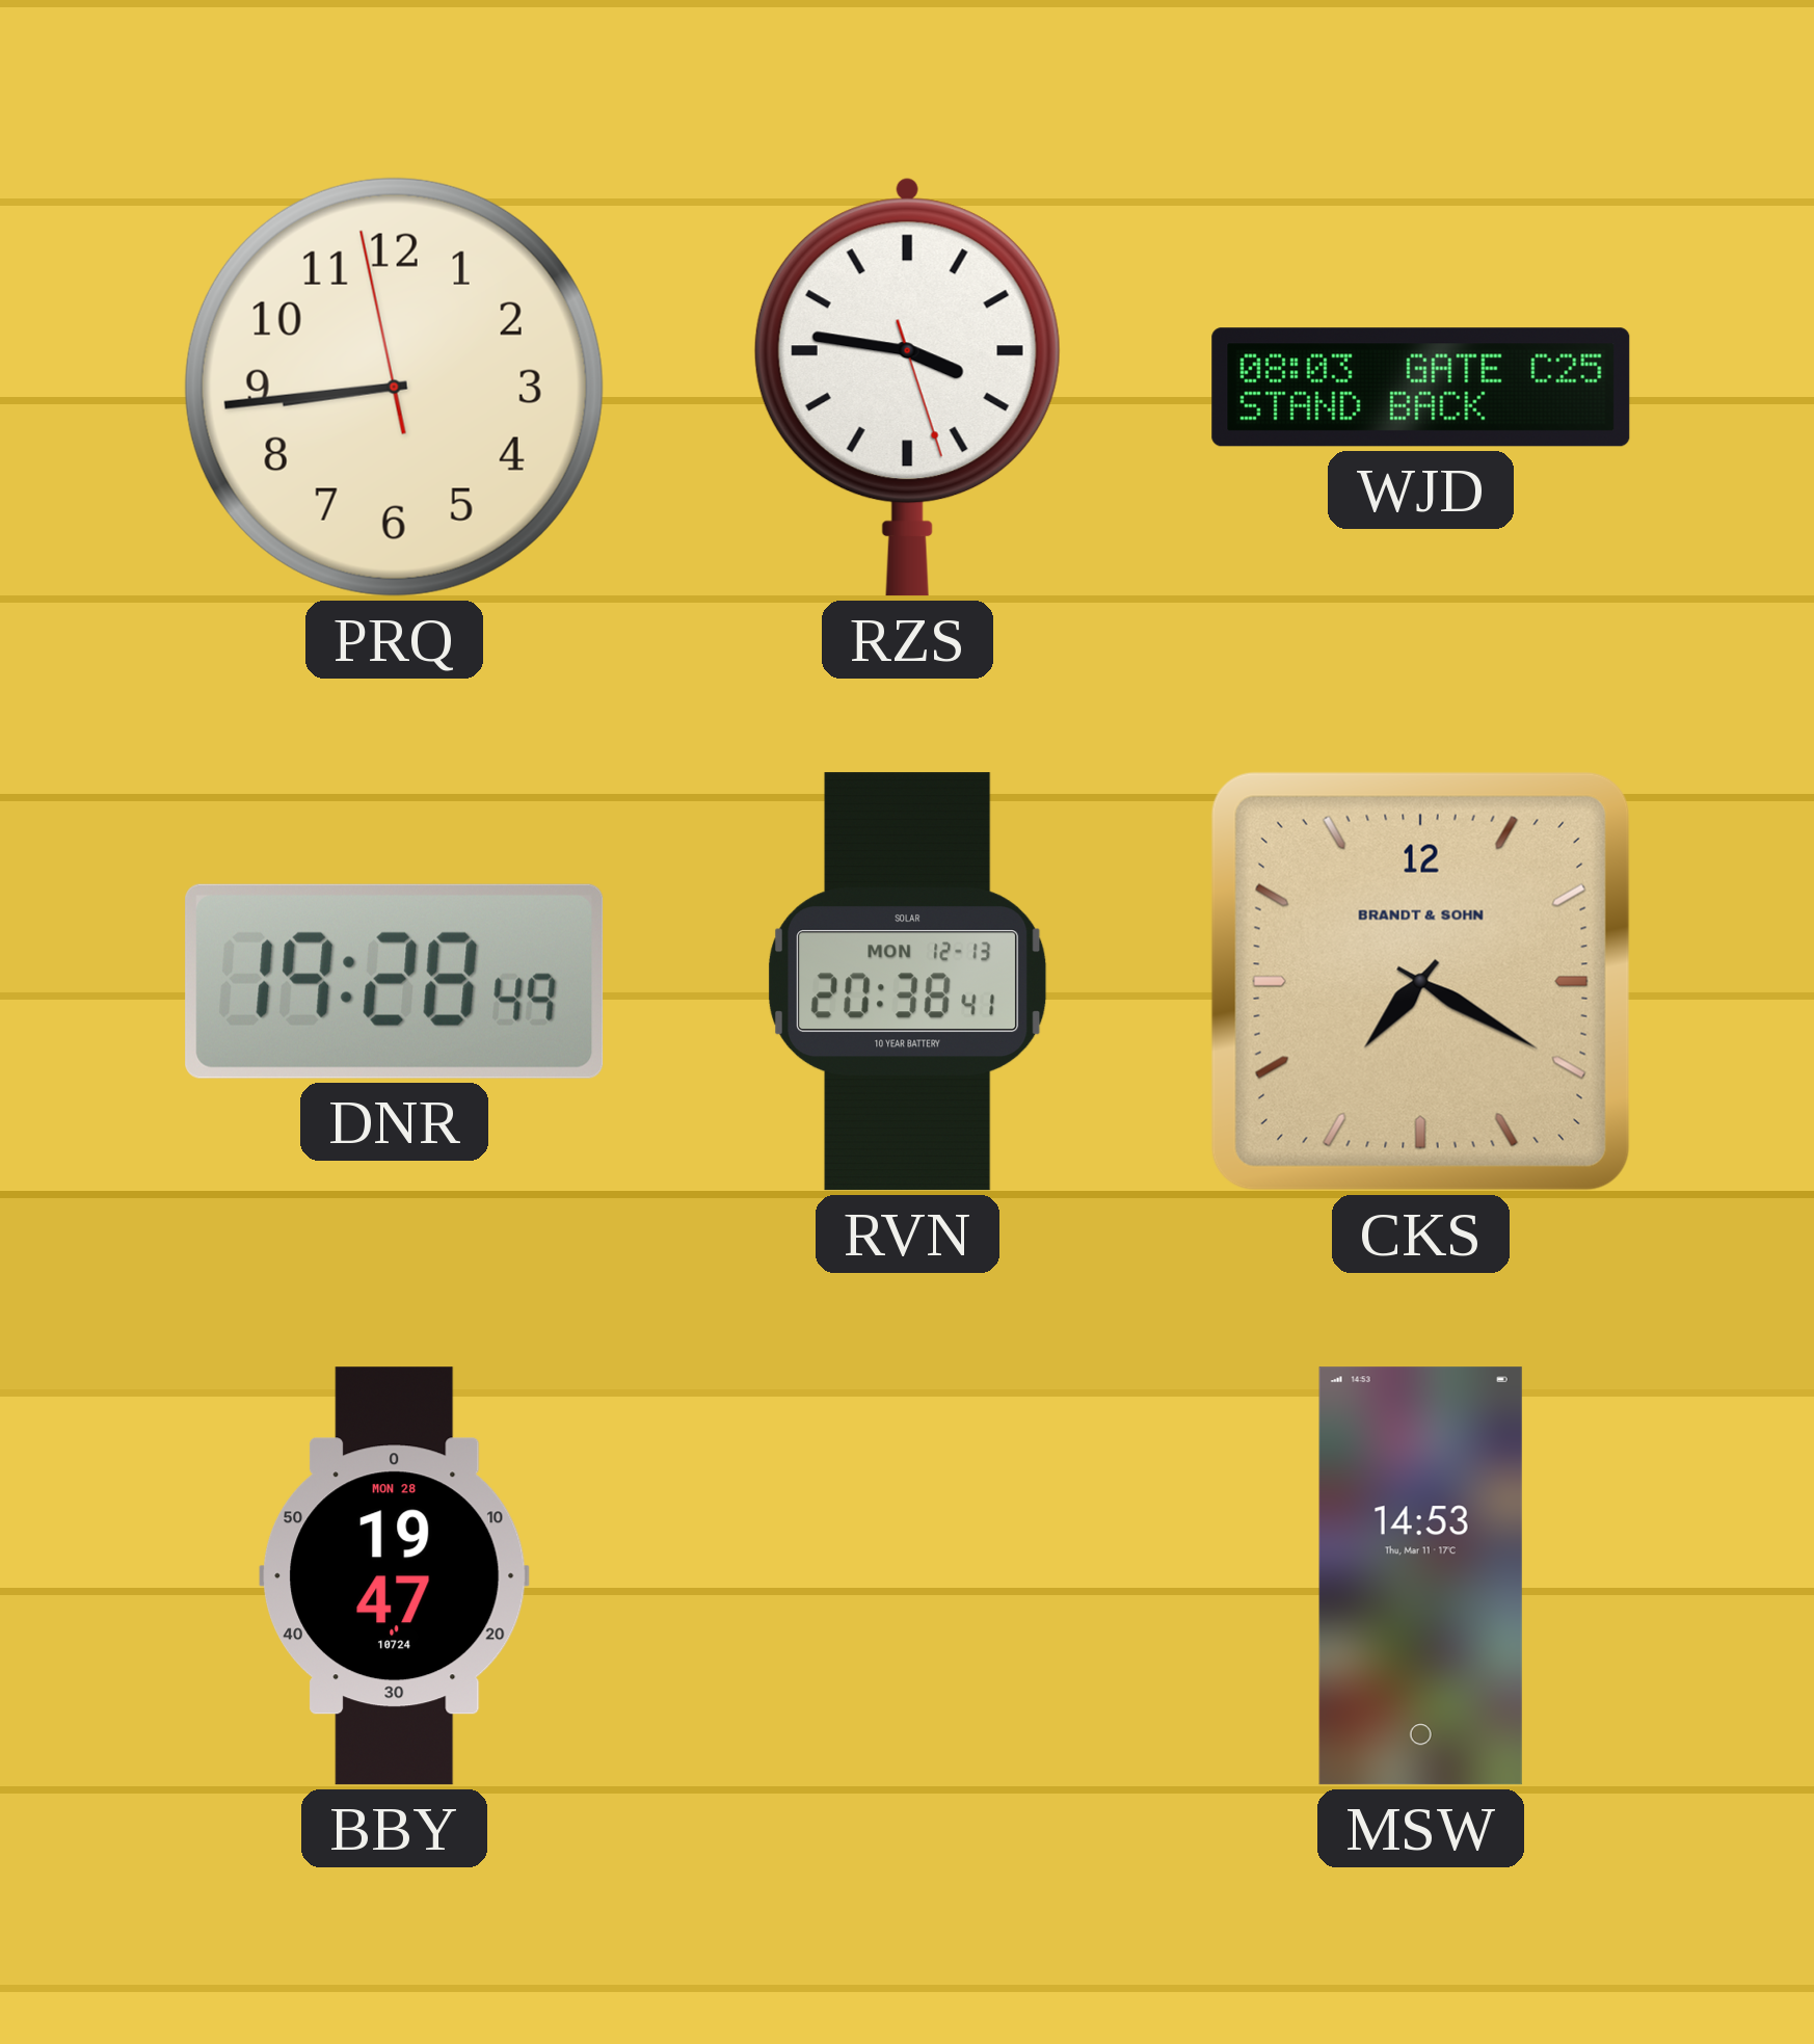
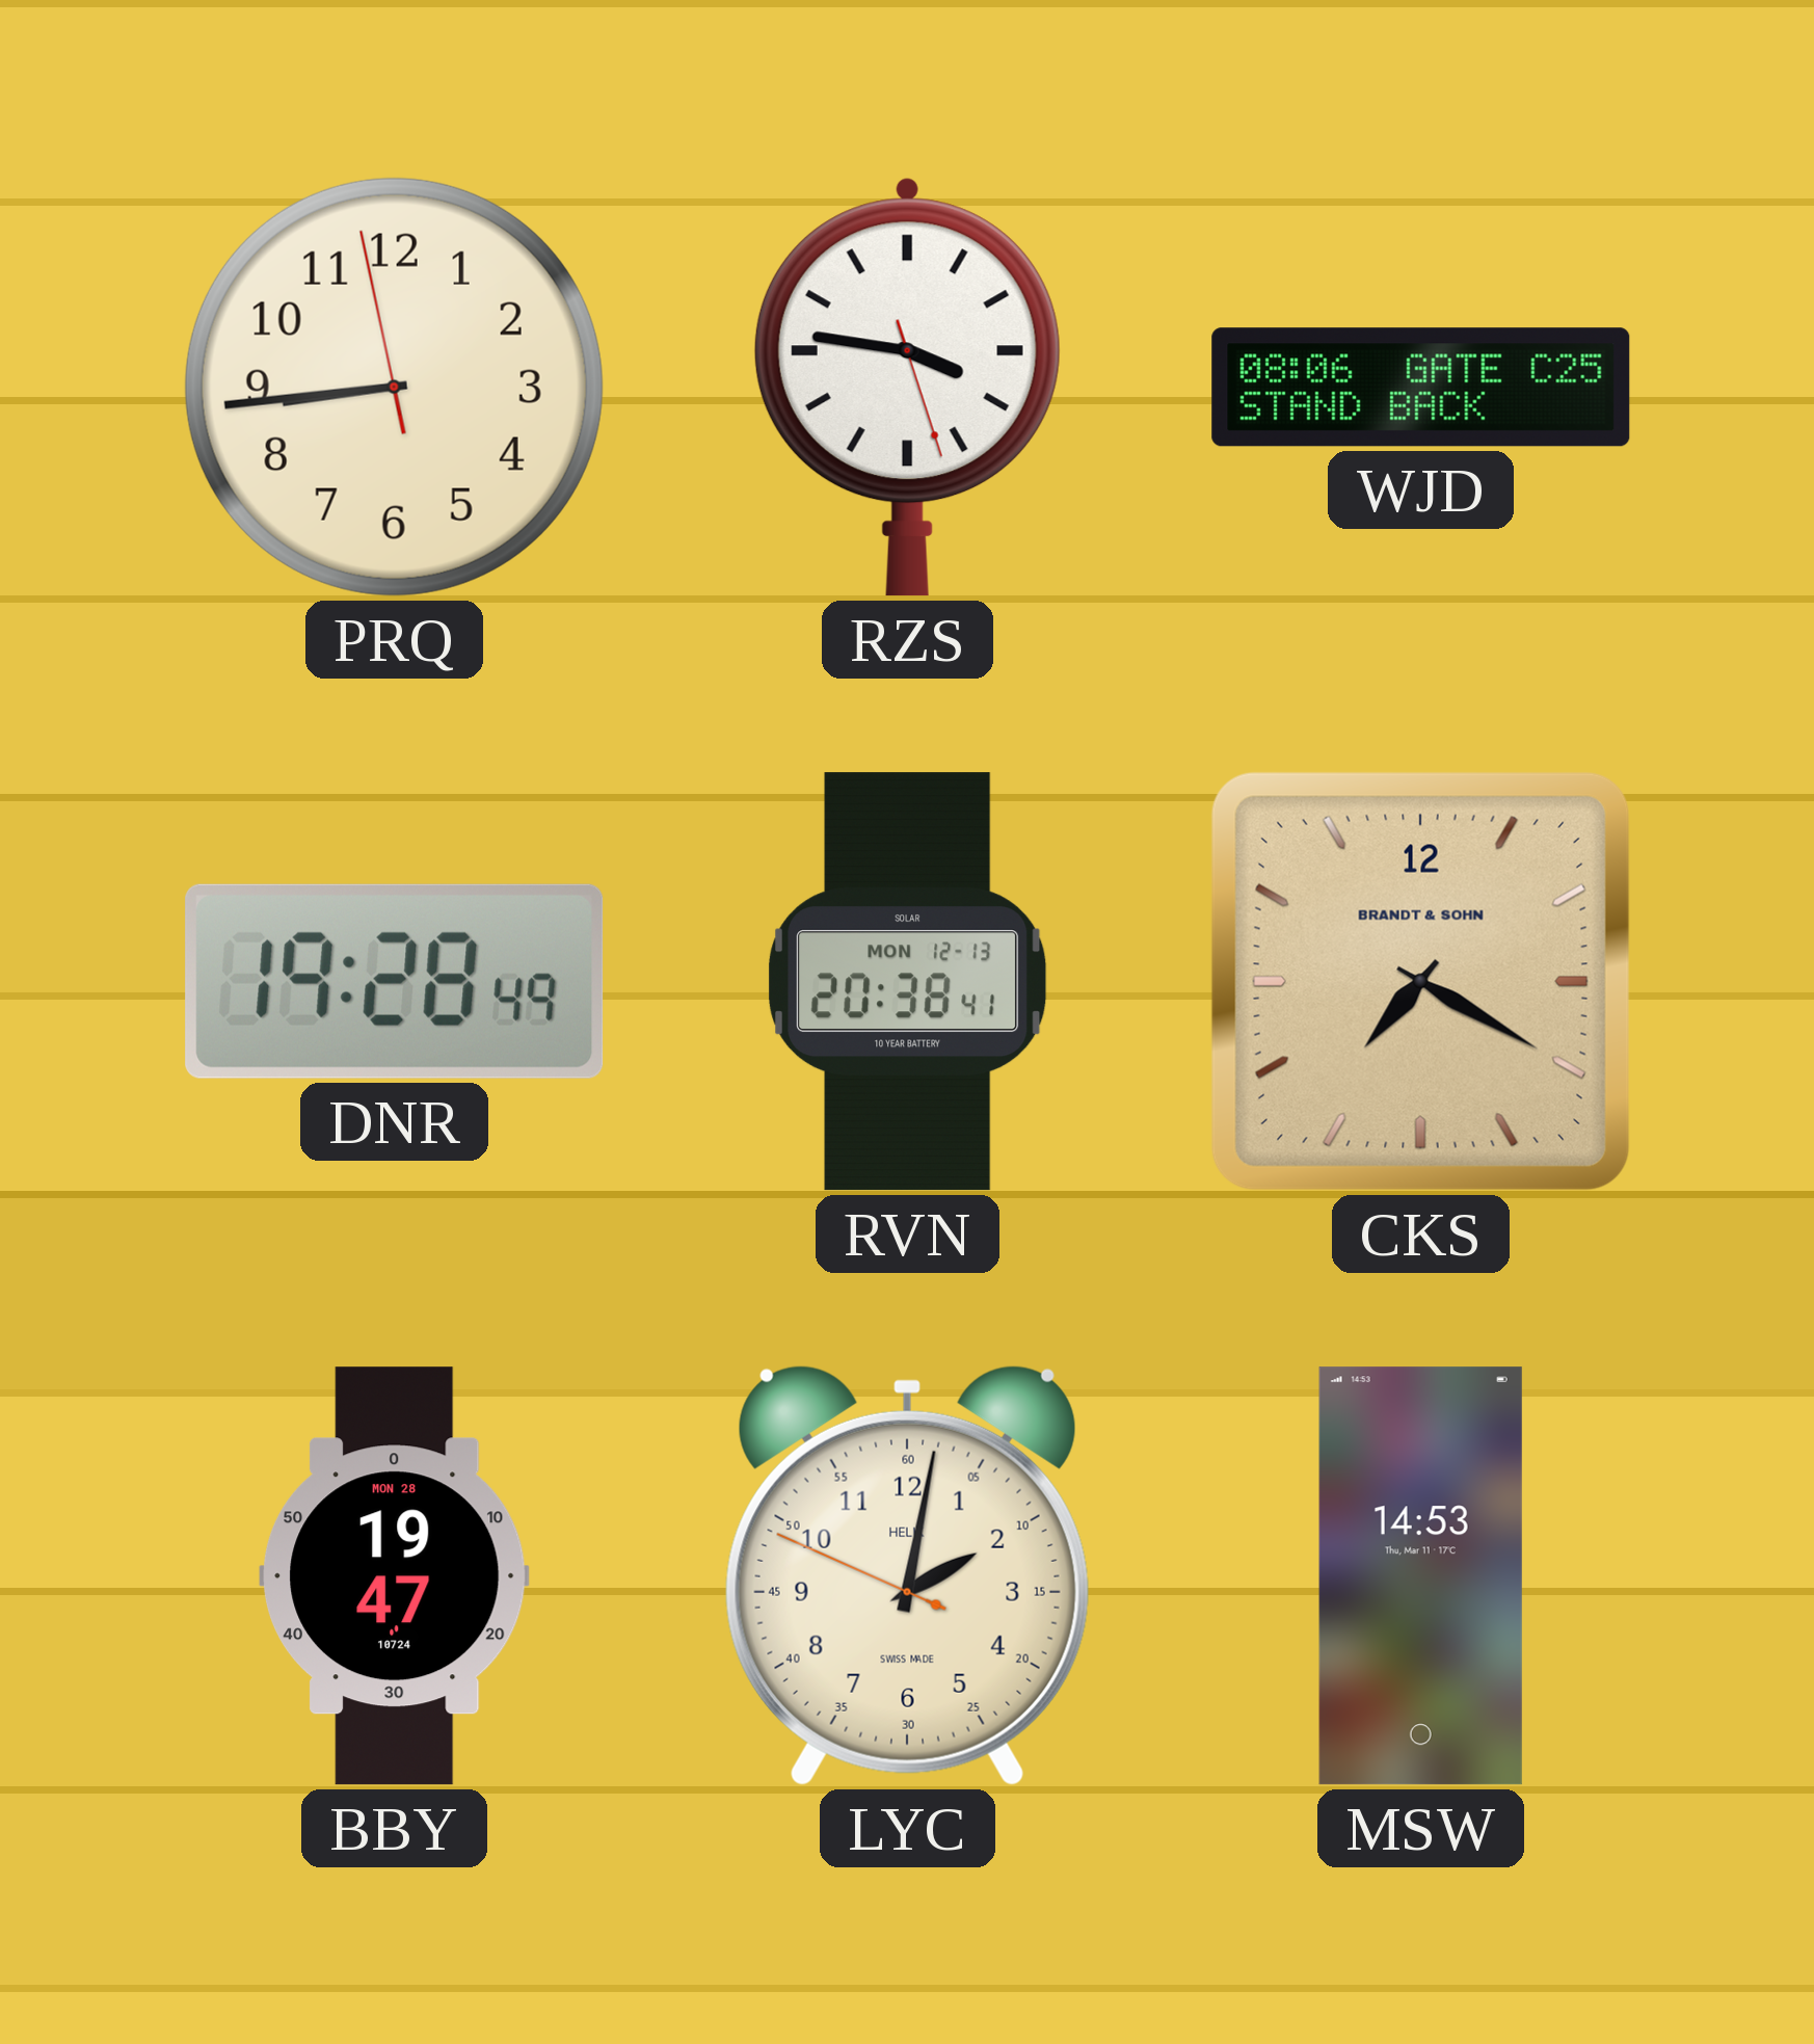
WJD: 08:03 -> 08:06 (1421, 388)
LYC: none -> 2:01 (907, 1575)
